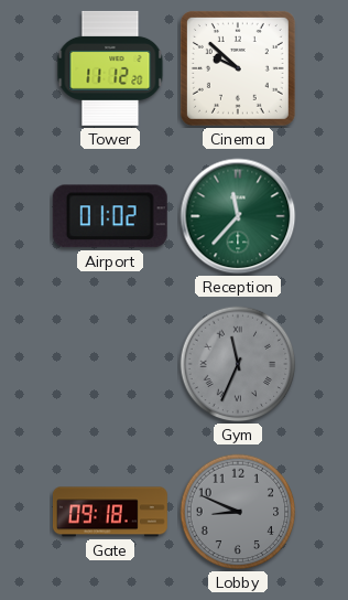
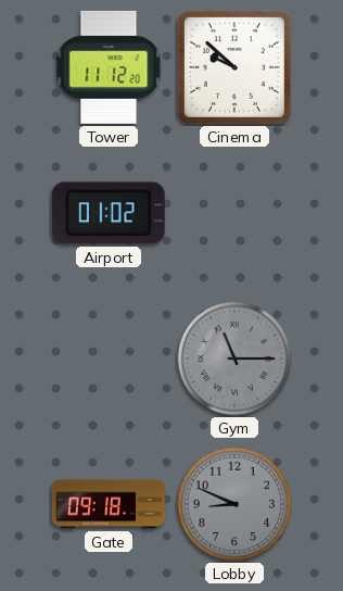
Reception: 11:37 -> none (238, 216)
Gym: 11:34 -> 11:15 (234, 359)
